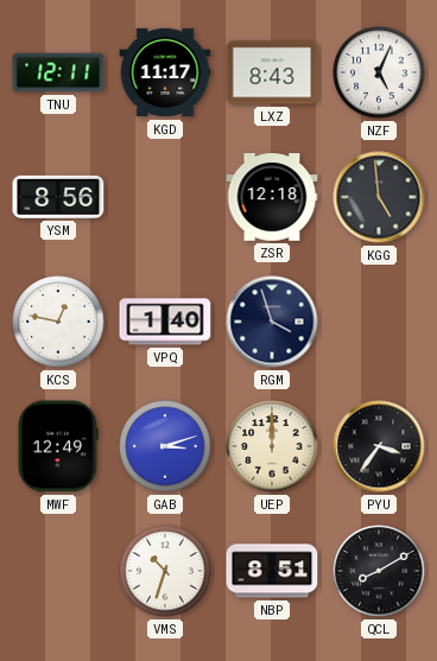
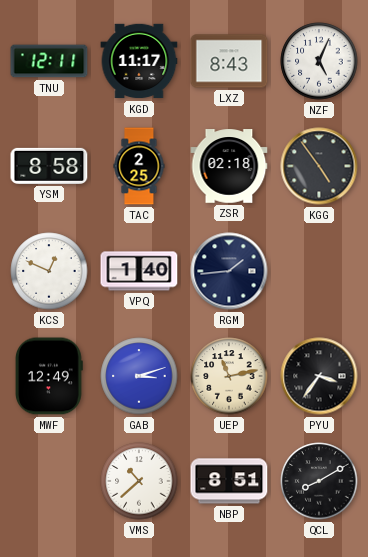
YSM: 8:56 -> 8:58 (49, 166)
TAC: none -> 2:25 (139, 166)
ZSR: 12:18 -> 02:18 (229, 166)
KGG: 4:59 -> 4:54 (319, 166)
KCS: 12:47 -> 12:49 (49, 271)
RGM: 3:57 -> 1:44 (229, 271)
UEP: 12:00 -> 11:13 (229, 376)
VMS: 10:33 -> 10:38 (139, 481)
